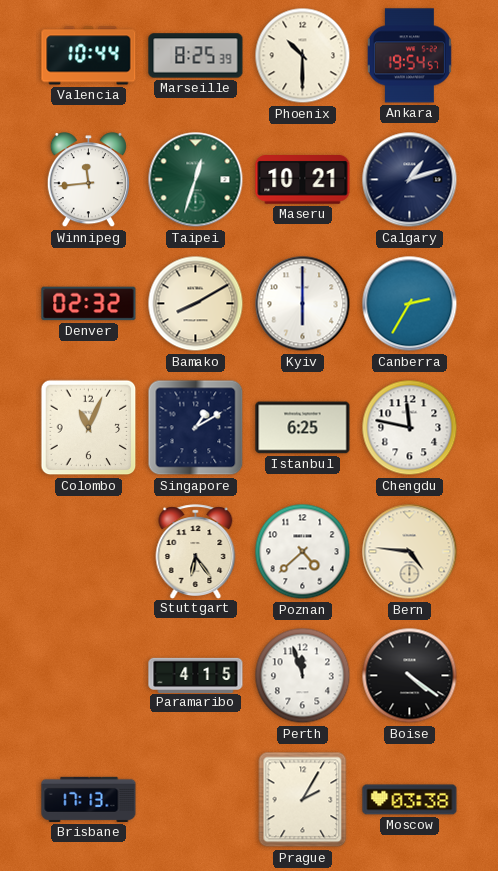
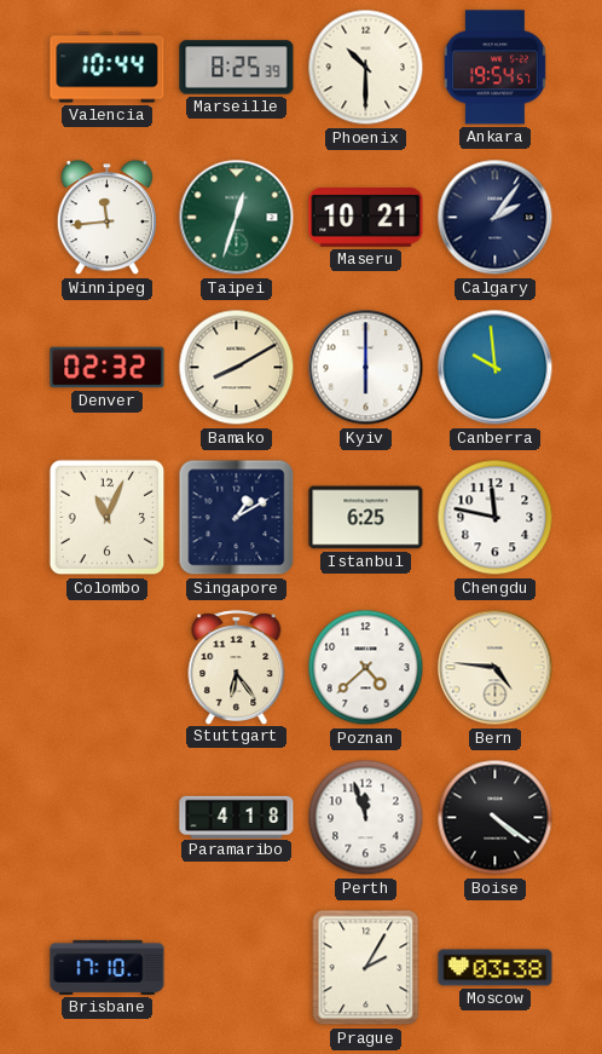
Calgary: 1:12 -> 2:06 (496, 218)
Canberra: 2:35 -> 9:59 (496, 368)
Paramaribo: 4:15 -> 4:18 (237, 817)
Brisbane: 17:13 -> 17:10 (108, 967)
